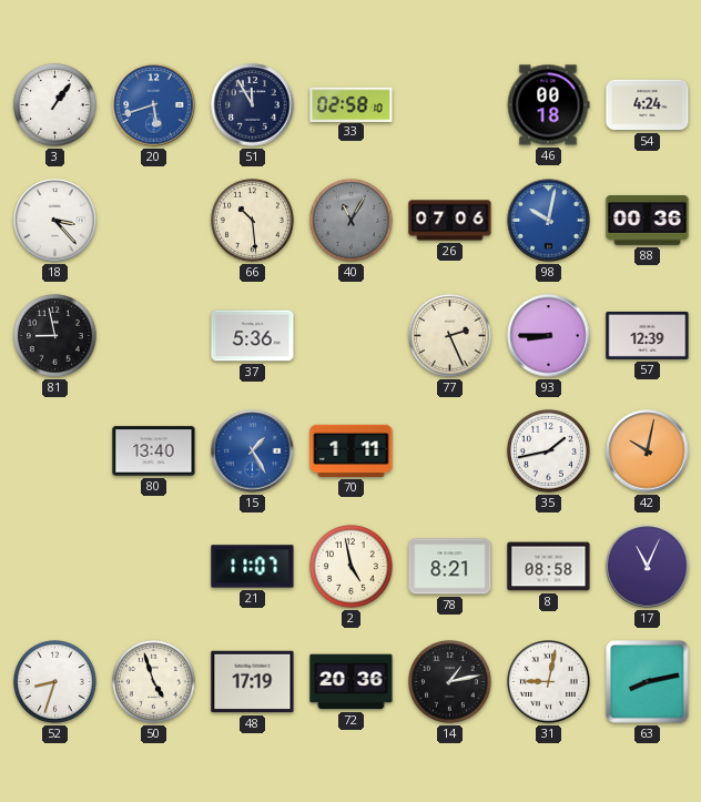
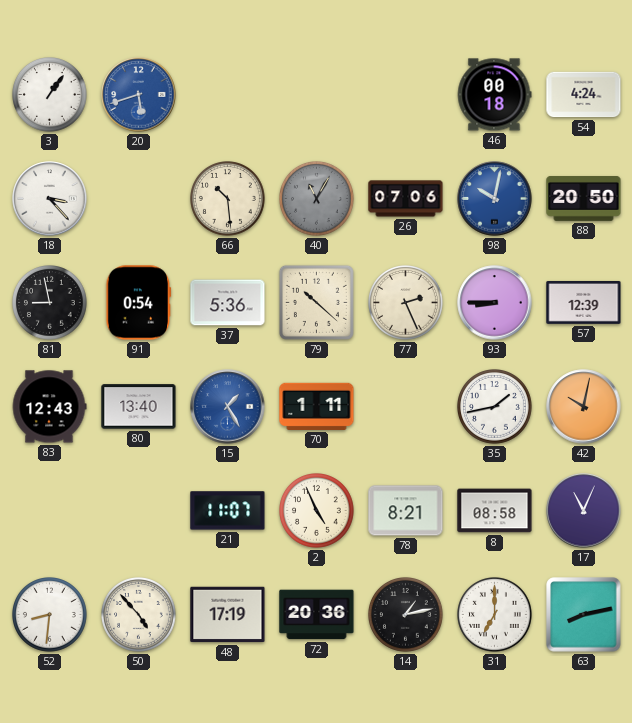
51: 11:55 -> none (253, 105)
33: 02:58 -> none (352, 104)
88: 00:36 -> 20:50 (584, 199)
91: none -> 0:54 (139, 303)
79: none -> 10:22 (316, 302)
83: none -> 12:43 (49, 407)
2: 4:58 -> 4:56 (317, 511)
52: 8:33 -> 8:31 (50, 615)
50: 4:57 -> 4:53 (139, 615)
31: 9:02 -> 7:00 (495, 615)
